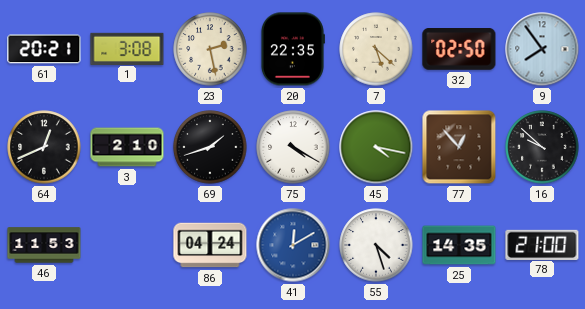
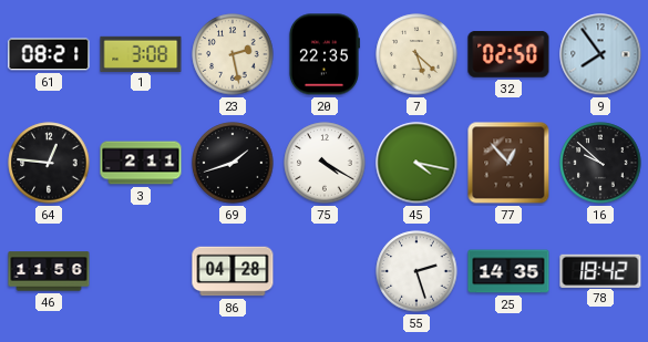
61: 20:21 -> 08:21 (49, 54)
64: 12:41 -> 12:46 (49, 163)
3: 2:10 -> 2:11 (141, 163)
46: 11:53 -> 11:56 (49, 271)
86: 04:24 -> 04:28 (233, 271)
41: 12:10 -> none (293, 245)
55: 4:27 -> 2:27 (416, 271)
78: 21:00 -> 18:42 (600, 270)
